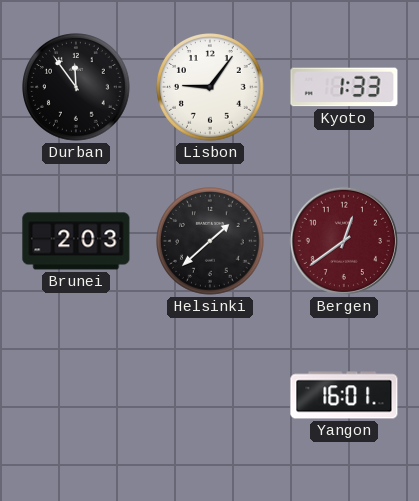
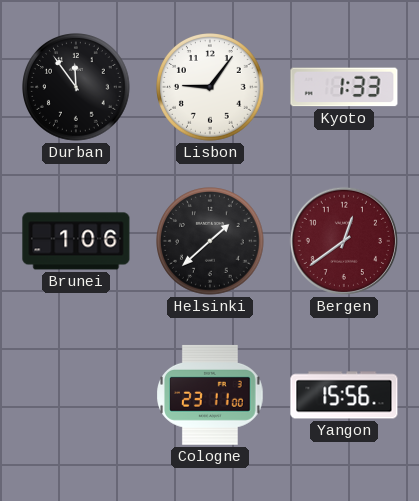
Brunei: 2:03 -> 1:06 (76, 241)
Cologne: none -> 23:11 (210, 395)
Yangon: 16:01 -> 15:56 (344, 395)
